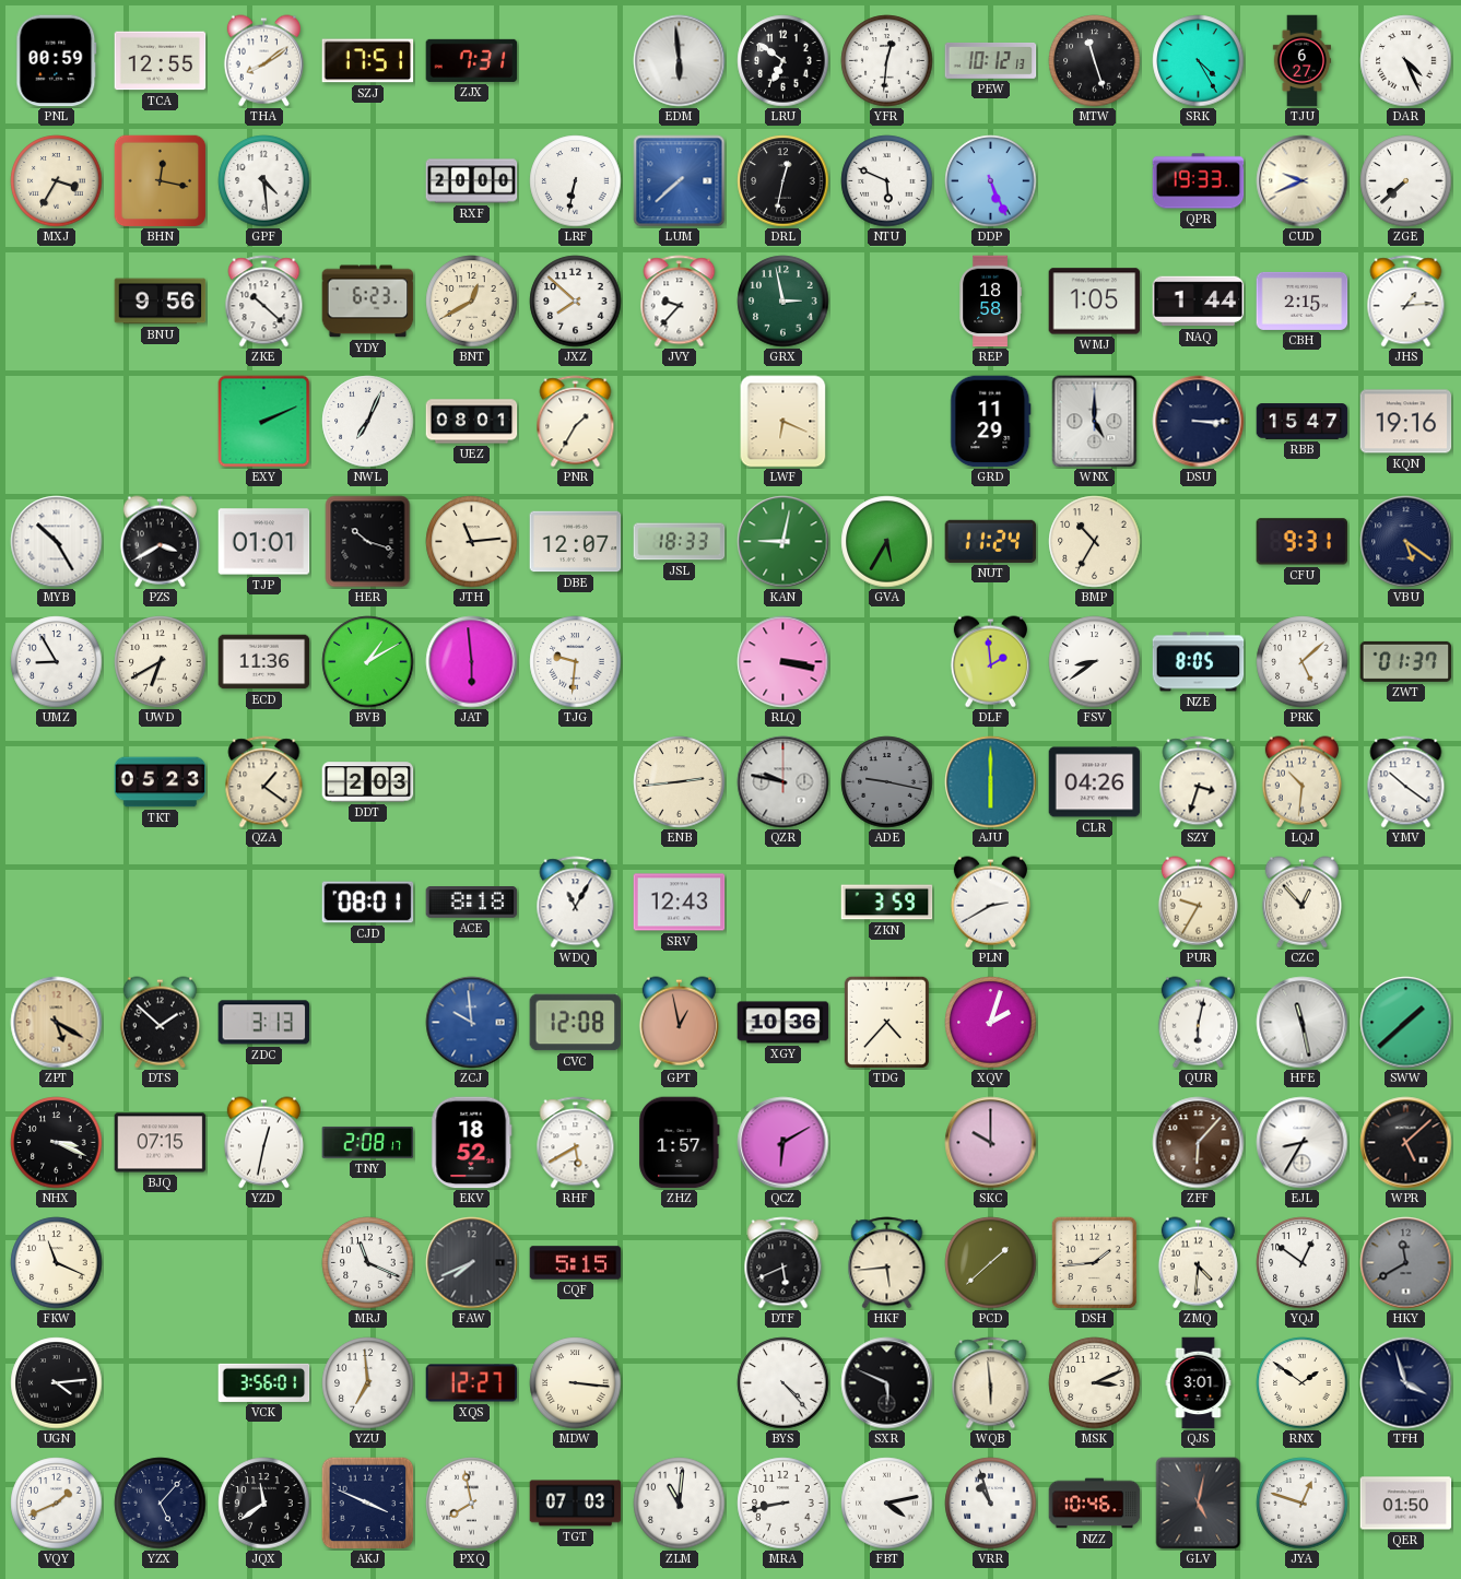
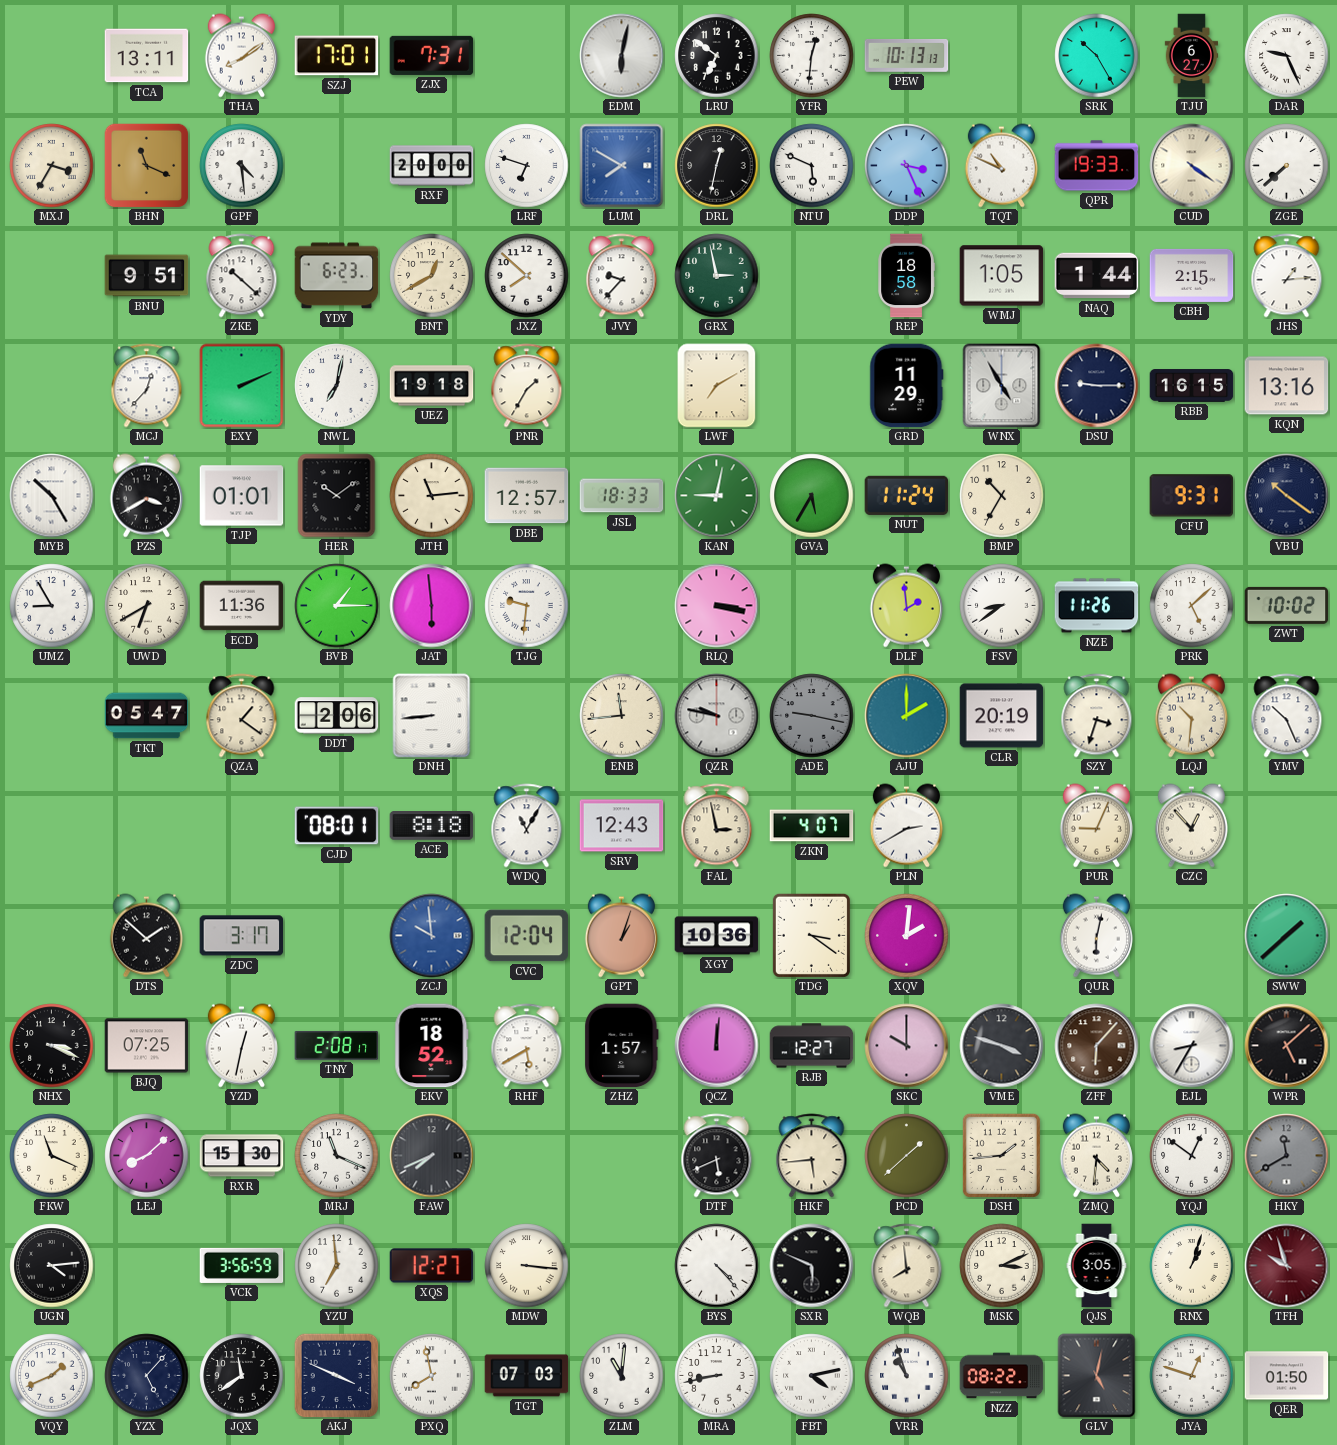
PNL: 00:59 -> none (57, 61)
TCA: 12:55 -> 13:11 (147, 56)
SZJ: 17:51 -> 17:01 (337, 56)
EDM: 5:59 -> 6:02 (622, 56)
PEW: 10:12 -> 10:13 (907, 56)
MTW: 11:27 -> none (1095, 61)
SRK: 4:25 -> 10:25 (1097, 56)
DAR: 4:26 -> 9:26 (1287, 56)
BHN: 12:17 -> 11:19 (146, 165)
LRF: 6:32 -> 6:48 (527, 166)
LUM: 7:38 -> 7:50 (622, 166)
DDP: 5:26 -> 3:26 (907, 166)
TQT: none -> 10:49 (1001, 166)
CUD: 9:41 -> 4:21 (1192, 166)
BNU: 9:56 -> 9:51 (147, 276)
MCJ: none -> 12:37 (147, 386)
NWL: 7:04 -> 7:02 (337, 386)
UEZ: 08:01 -> 19:18 (432, 386)
LWF: 6:19 -> 7:10 (717, 386)
WNX: 5:00 -> 4:55 (1002, 386)
DSU: 3:15 -> 9:15 (1097, 386)
RBB: 15:47 -> 16:15 (1192, 386)
KQN: 19:16 -> 13:16 (1287, 386)
HER: 10:18 -> 10:09 (337, 496)
DBE: 12:07 -> 12:57 (527, 496)
VBU: 5:21 -> 10:21 (1287, 496)
BVB: 1:10 -> 1:15 (337, 606)
NZE: 8:05 -> 11:26 (1097, 606)
ZWT: 01:37 -> 10:02 (1287, 605)
TKT: 05:23 -> 05:47 (147, 716)
DDT: 2:03 -> 2:06 (337, 716)
DNH: none -> 8:44 (432, 716)
ENB: 2:44 -> 11:44 (622, 716)
AJU: 6:00 -> 2:00 (907, 716)
CLR: 04:26 -> 20:19 (1002, 716)
YMV: 10:21 -> 10:26 (1287, 716)
FAL: none -> 2:58 (717, 826)
ZKN: 3:59 -> 4:07 (812, 826)
PUR: 9:35 -> 9:04 (1096, 826)
ZPT: 5:20 -> none (57, 1023)
ZDC: 3:13 -> 3:17 (242, 936)
CVC: 12:08 -> 12:04 (527, 936)
GPT: 12:58 -> 1:03 (621, 936)
TDG: 4:37 -> 3:21 (811, 935)
XQV: 2:03 -> 2:01 (907, 936)
HFE: 11:28 -> none (1303, 1023)
BJQ: 07:15 -> 07:25 (147, 1046)
QCZ: 6:10 -> 12:01 (717, 1046)
RJB: none -> 12:27 (812, 1046)
VME: none -> 3:48 (1002, 1046)
LEJ: none -> 8:08 (147, 1156)
RXR: none -> 15:30 (242, 1156)
CQF: 5:15 -> none (576, 1263)
VCK: 3:56:01 -> 3:56:59 (242, 1265)
WQB: 5:59 -> 7:59 (907, 1266)
QJS: 3:01 -> 3:05 (1097, 1266)
RNX: 1:51 -> 1:03 (1192, 1266)
TFH: 3:57 -> 9:57 (1287, 1266)
TFH dial: navy -> burgundy (1287, 1266)
NZZ: 10:46 -> 08:22 (1002, 1376)
